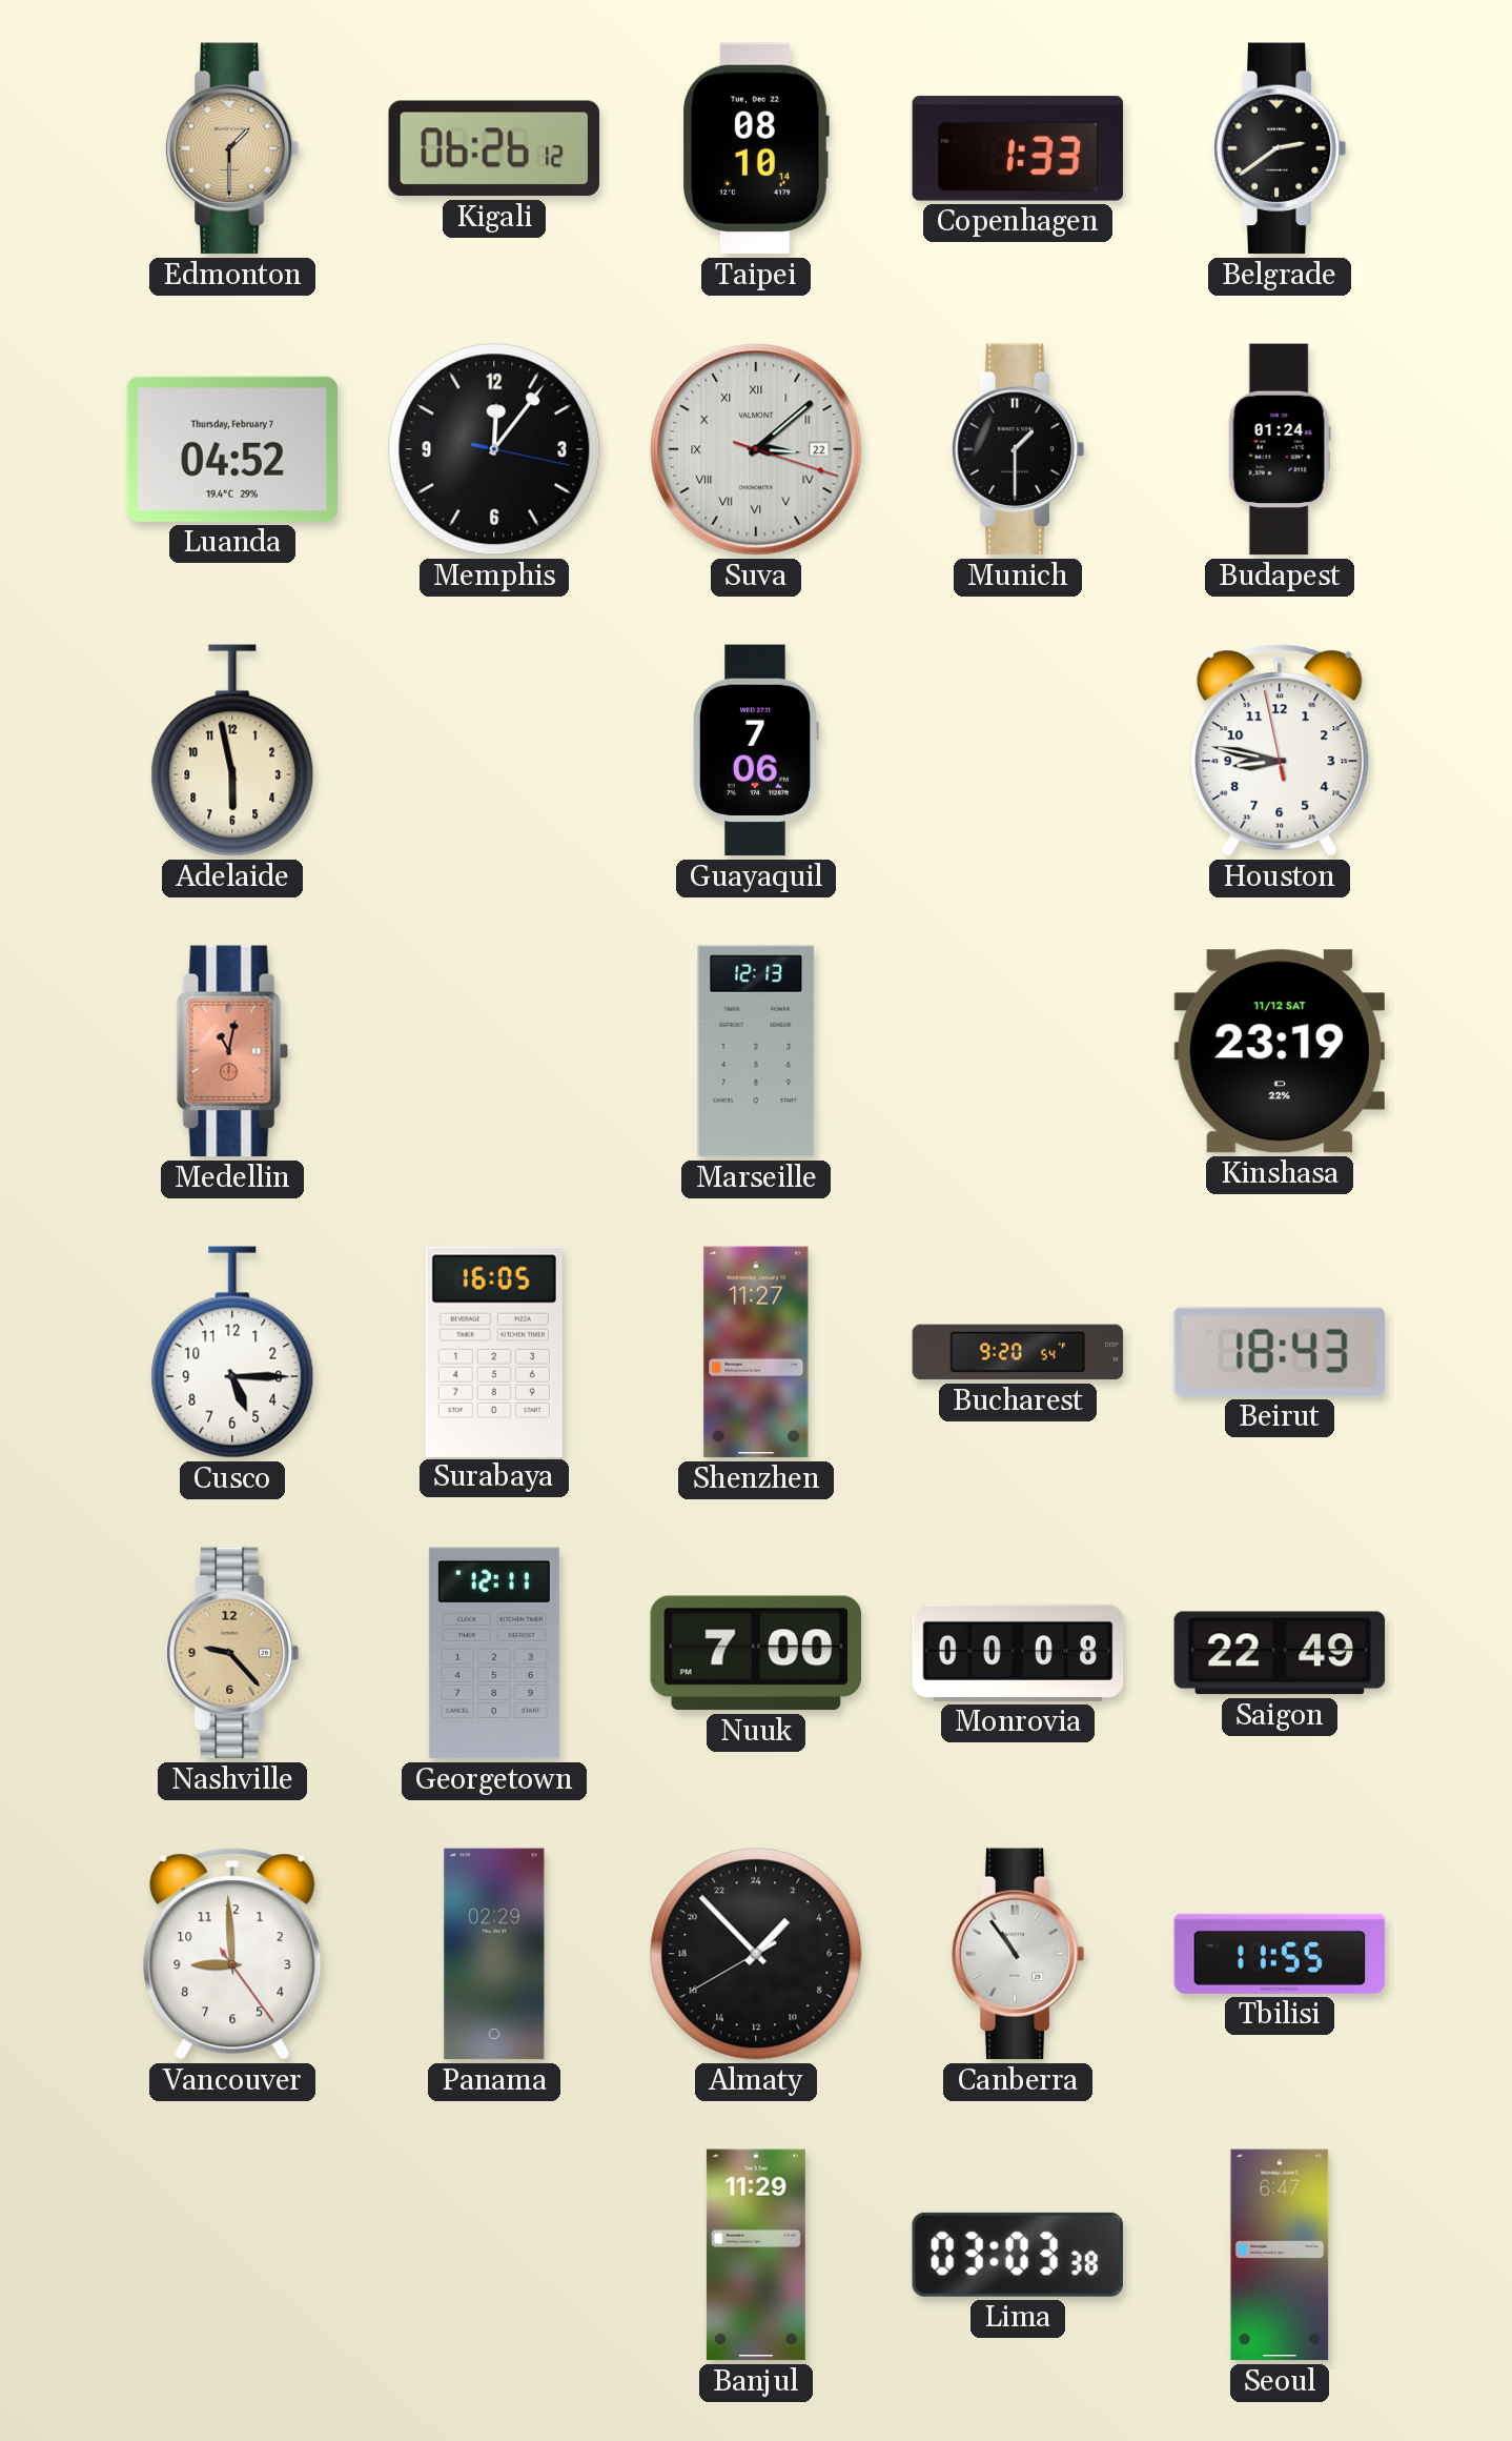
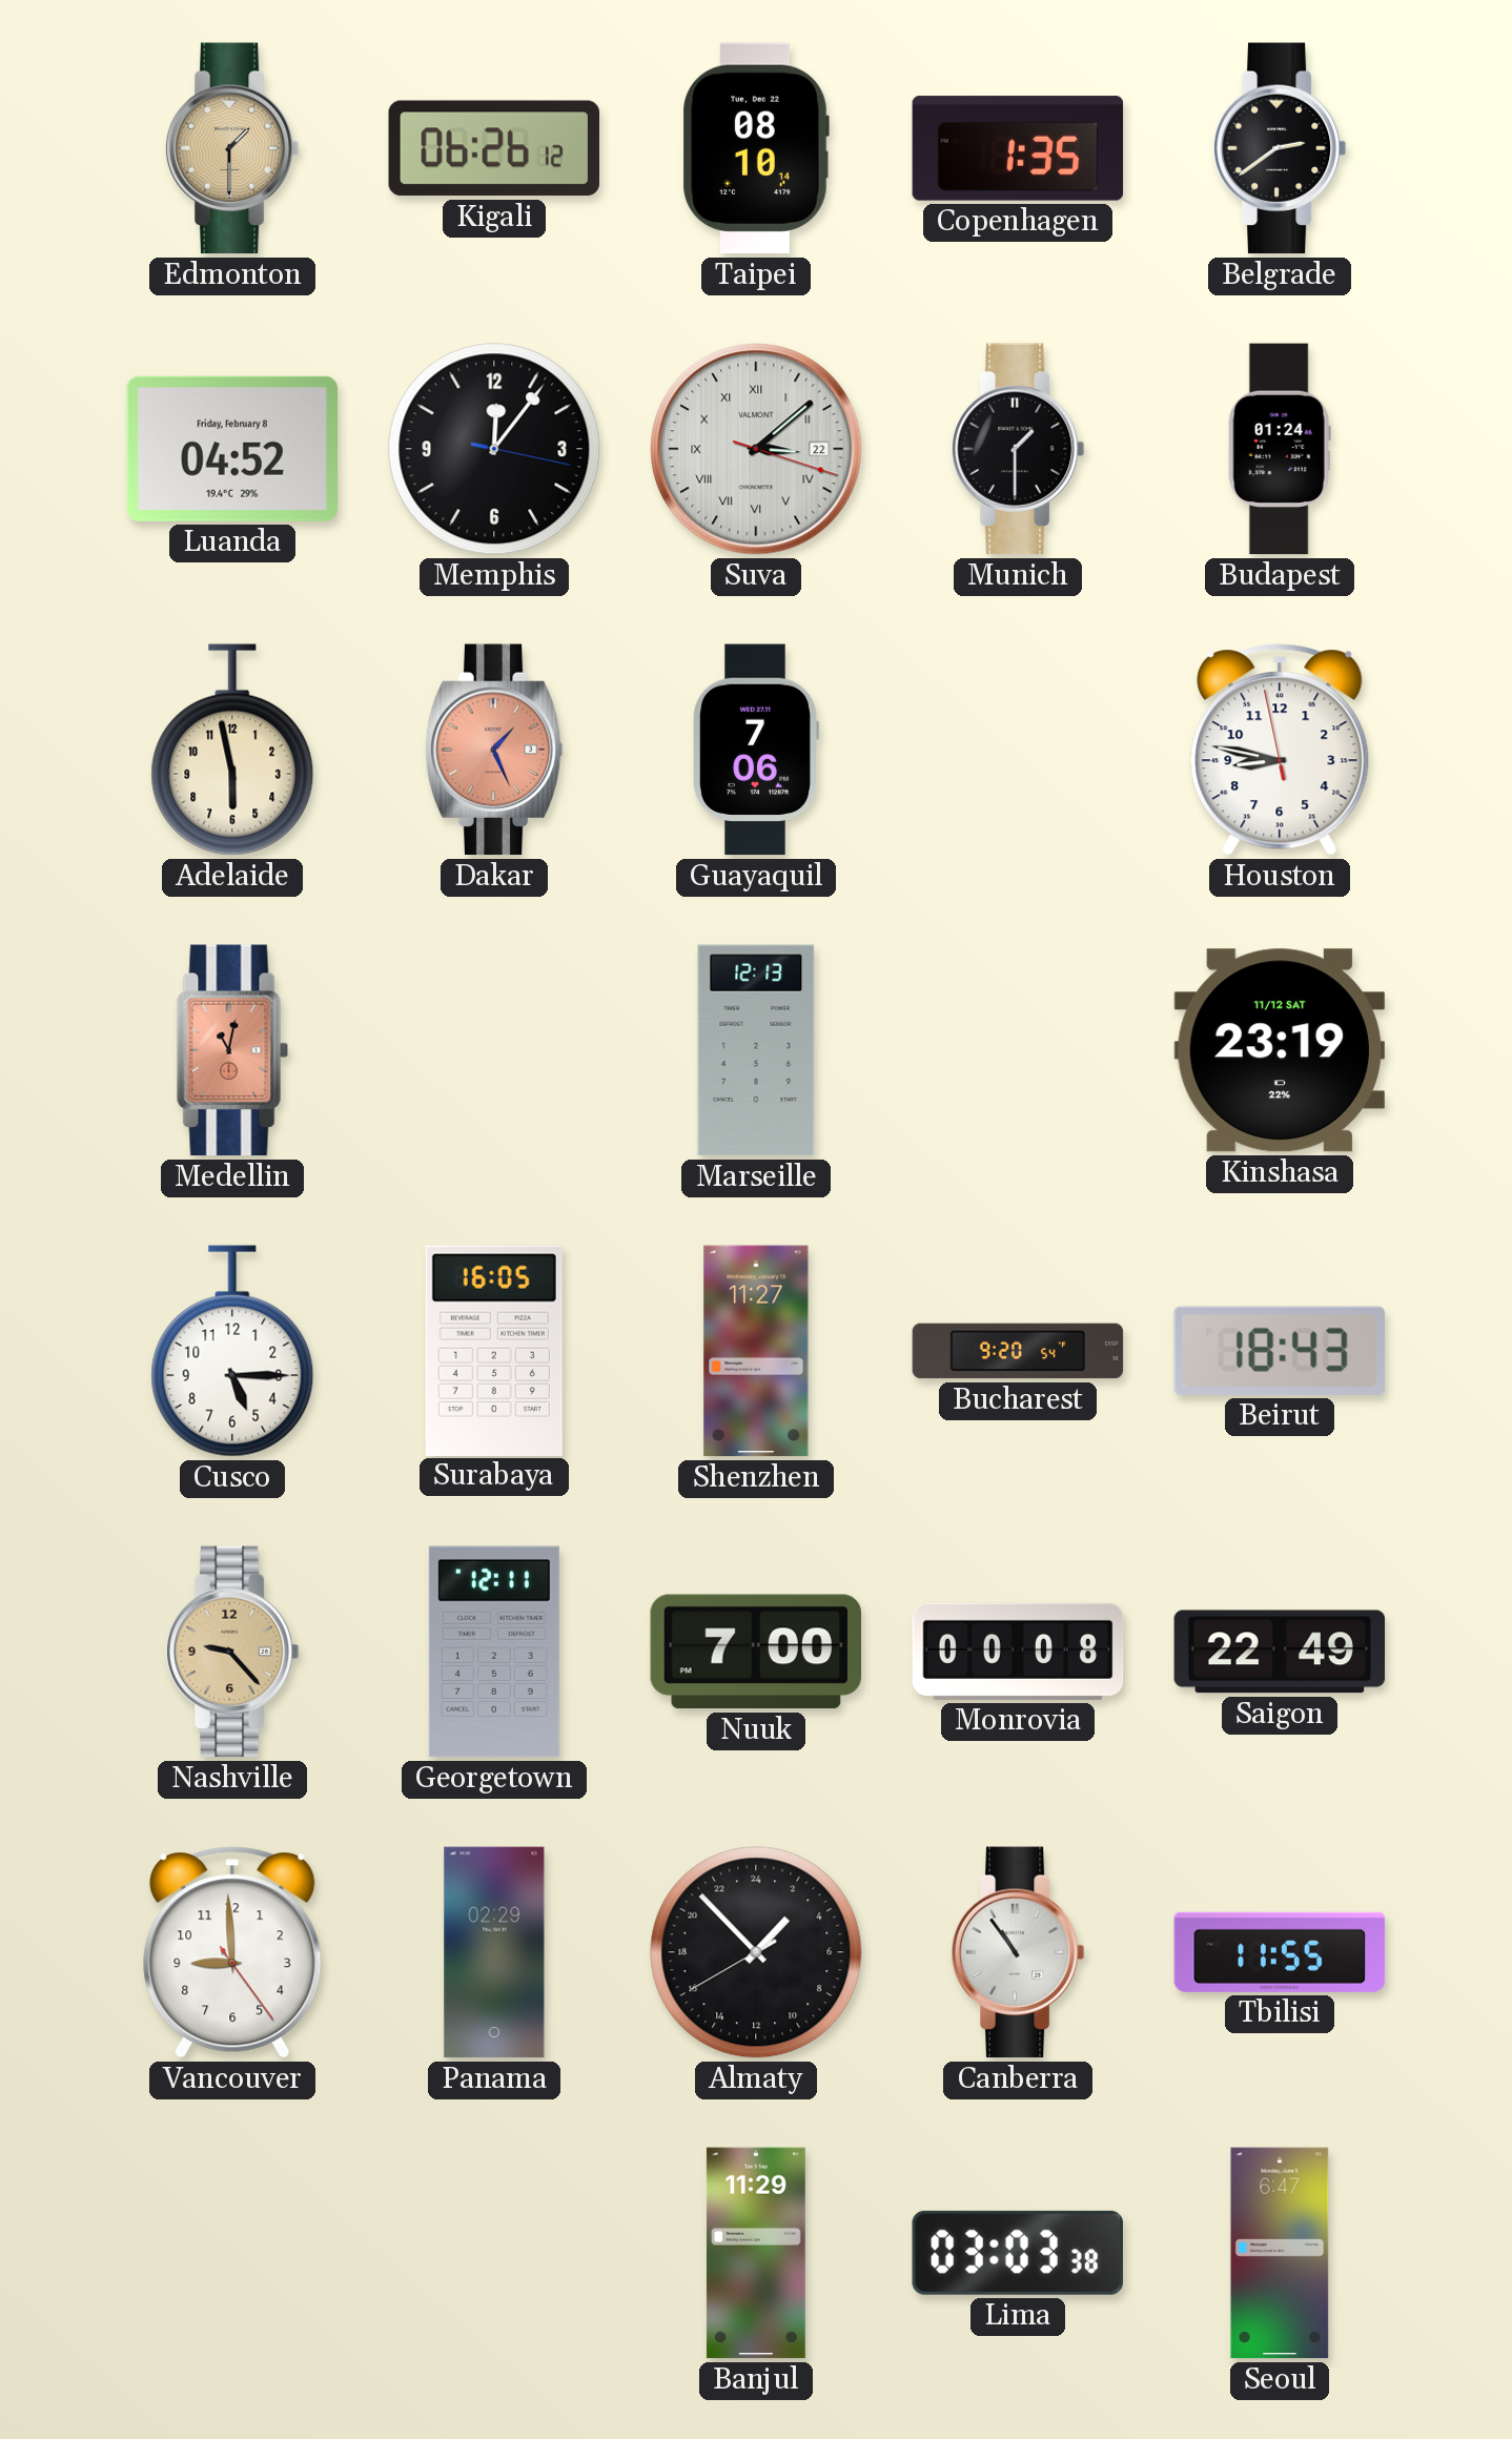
Copenhagen: 1:33 -> 1:35 (1018, 148)
Luanda date: Thursday, February 7 -> Friday, February 8 (231, 449)
Dakar: none -> 1:26 (494, 750)
